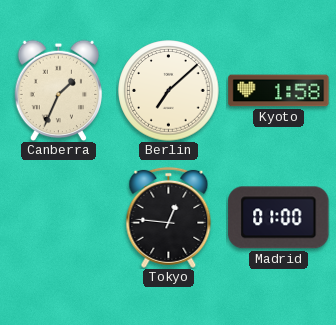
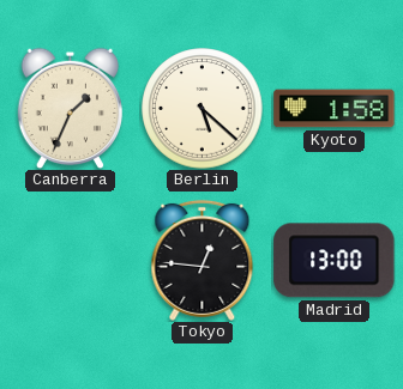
Berlin: 7:08 -> 5:22 (203, 109)
Madrid: 01:00 -> 13:00 (335, 261)
